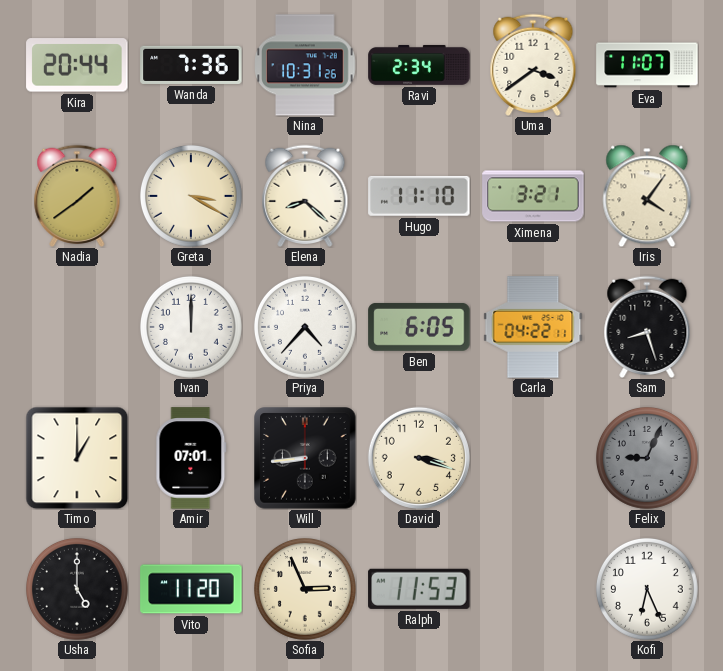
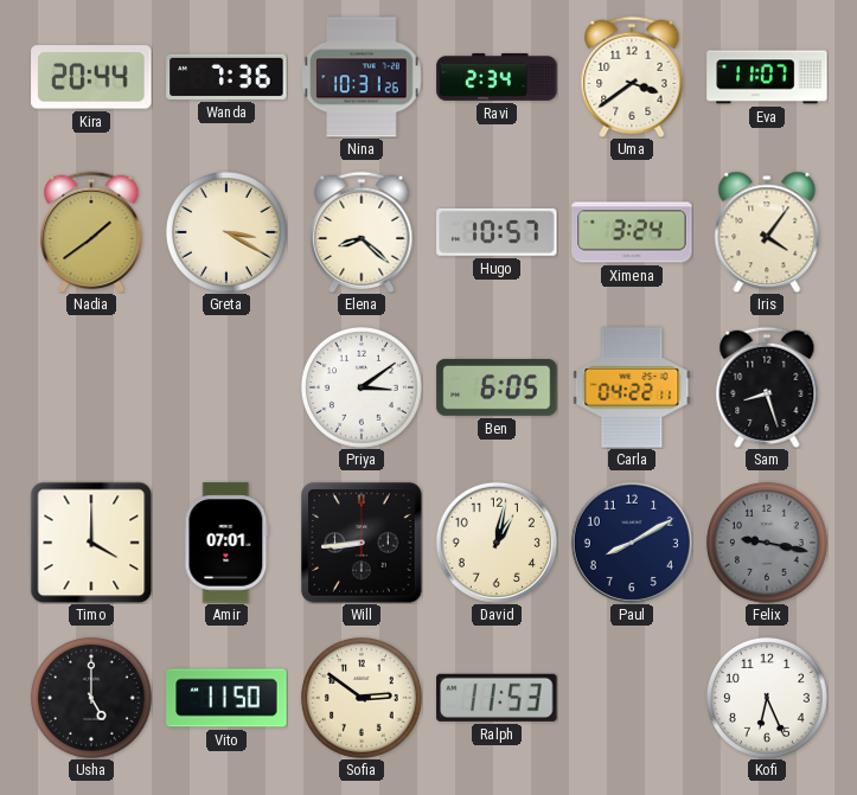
Hugo: 11:10 -> 10:57 (497, 232)
Ximena: 3:21 -> 3:24 (632, 232)
Ivan: 12:00 -> none (191, 327)
Priya: 4:37 -> 3:09 (362, 387)
Timo: 1:00 -> 4:00 (91, 543)
David: 3:18 -> 1:02 (497, 543)
Paul: none -> 8:10 (632, 543)
Felix: 9:04 -> 9:17 (767, 543)
Vito: 11:20 -> 11:50 (226, 698)
Sofia: 2:56 -> 2:51 (362, 698)
